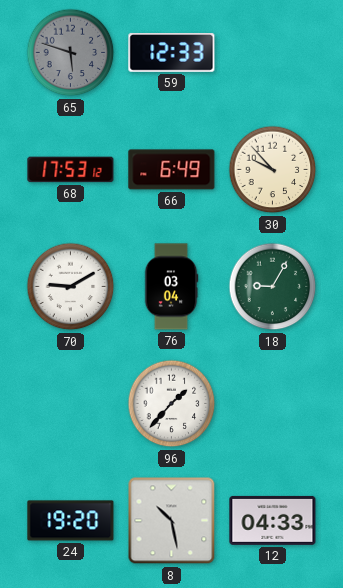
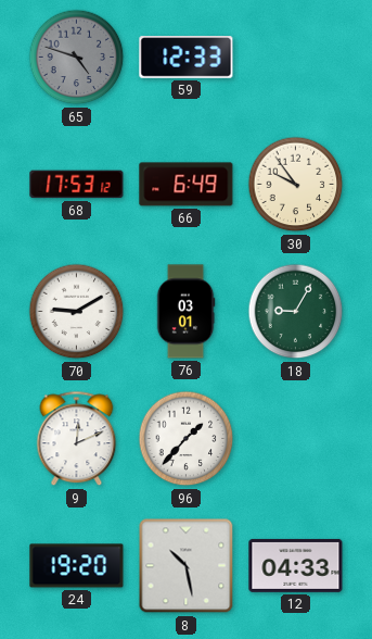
65: 5:48 -> 4:48 (77, 58)
30: 9:53 -> 9:54 (296, 185)
76: 03:04 -> 03:01 (185, 312)
9: none -> 12:11 (77, 439)
